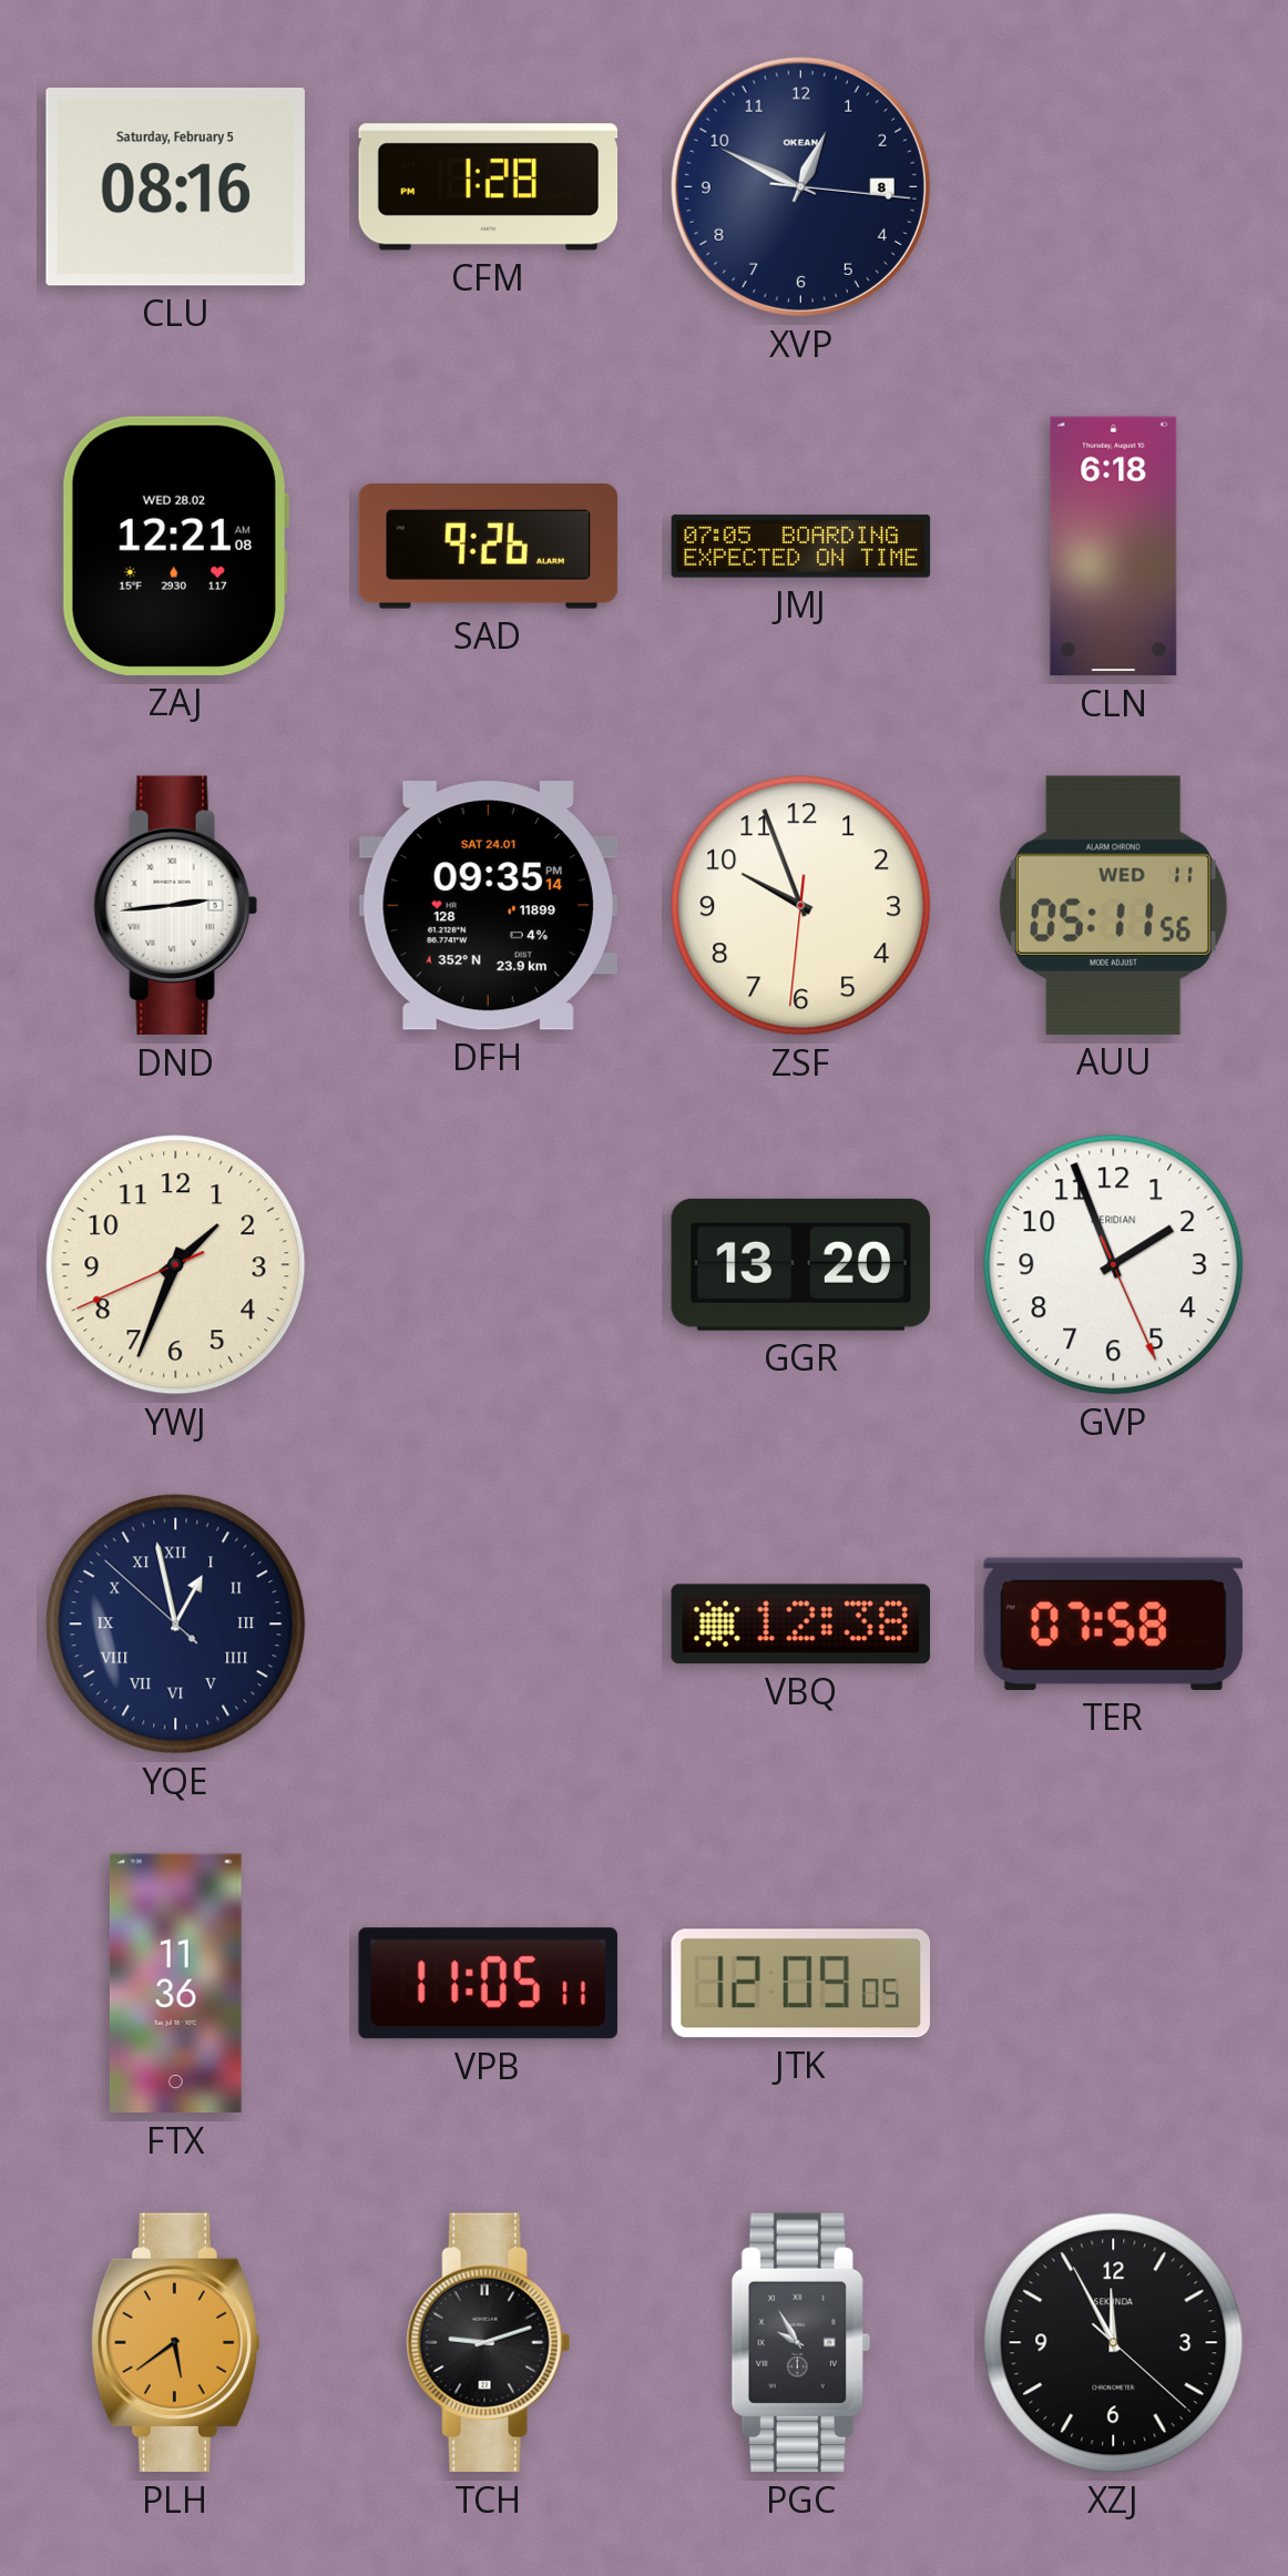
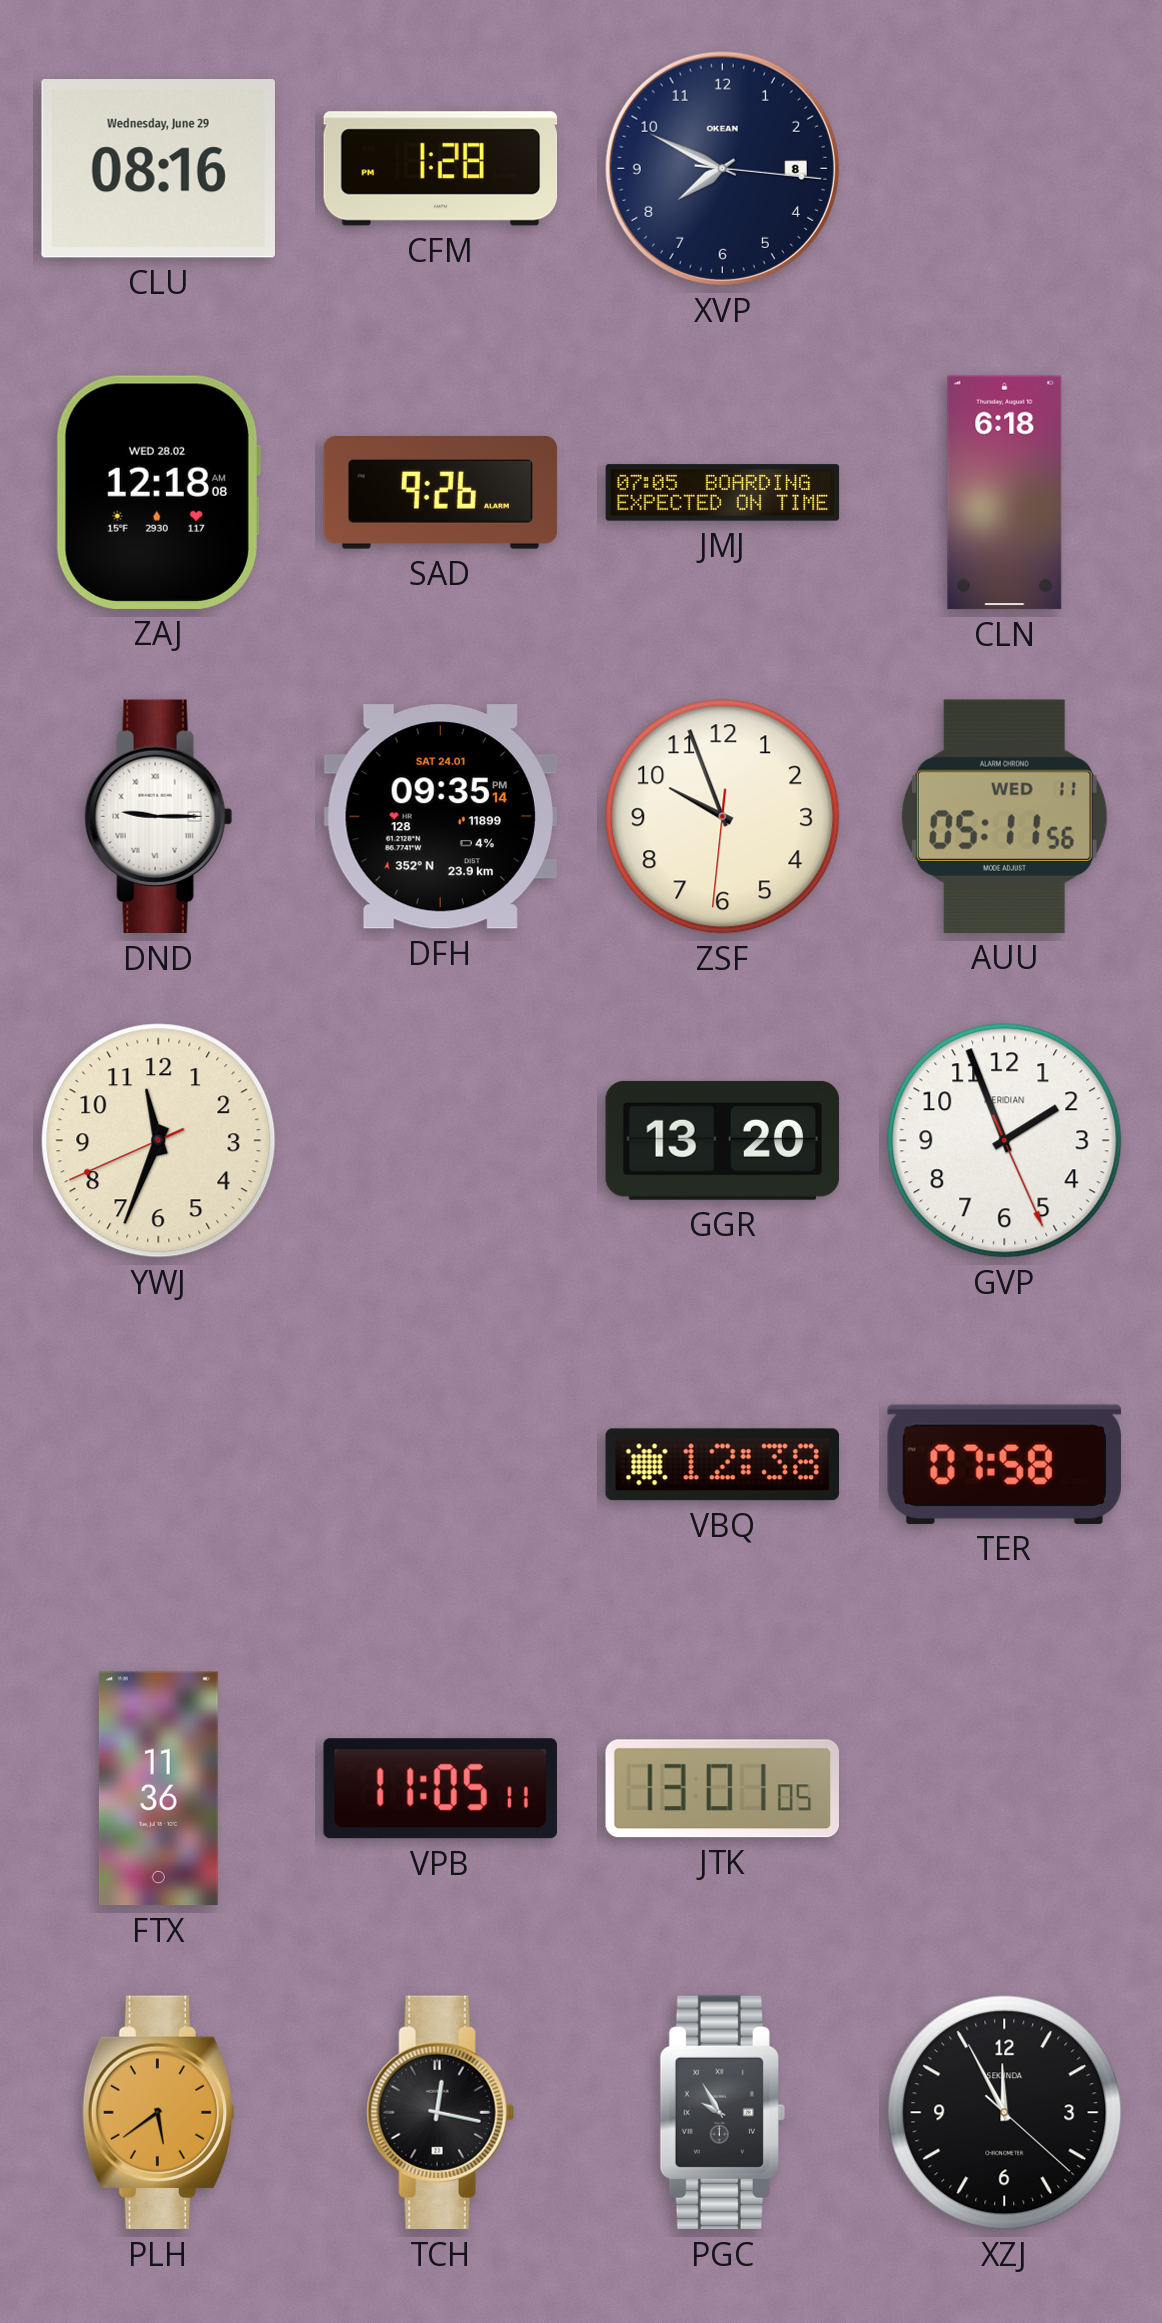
CLU date: Saturday, February 5 -> Wednesday, June 29 (158, 168)
XVP: 12:49 -> 7:49 (722, 168)
ZAJ: 12:21 -> 12:18 (158, 492)
DND: 2:44 -> 9:15 (158, 817)
YWJ: 1:33 -> 11:33 (159, 1141)
YQE: 12:57 -> none (176, 1625)
JTK: 12:09 -> 13:01 (722, 1789)
TCH: 9:12 -> 12:17 (440, 2113)
